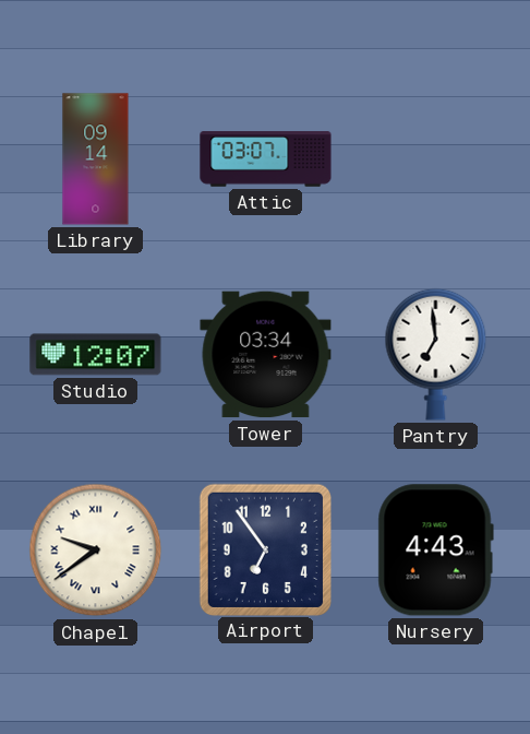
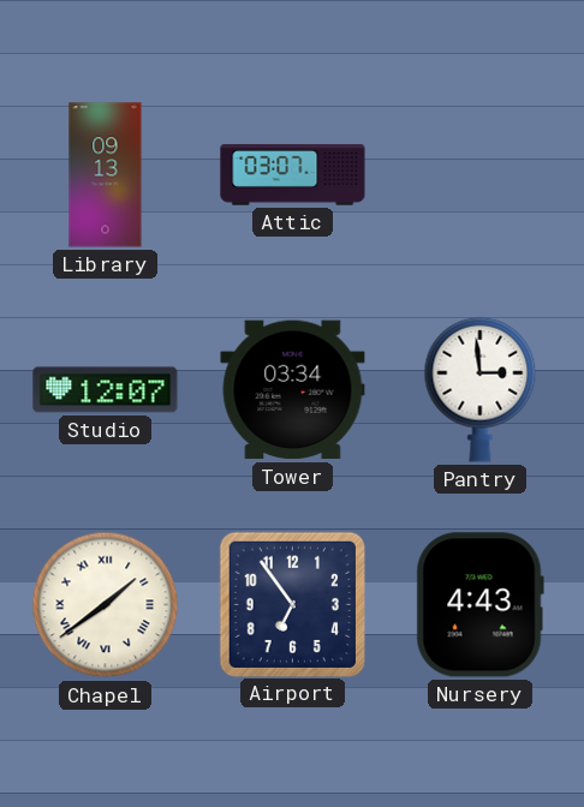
Library: 09:14 -> 09:13 (106, 175)
Pantry: 6:59 -> 2:59 (481, 389)
Chapel: 9:39 -> 1:39 (106, 605)
